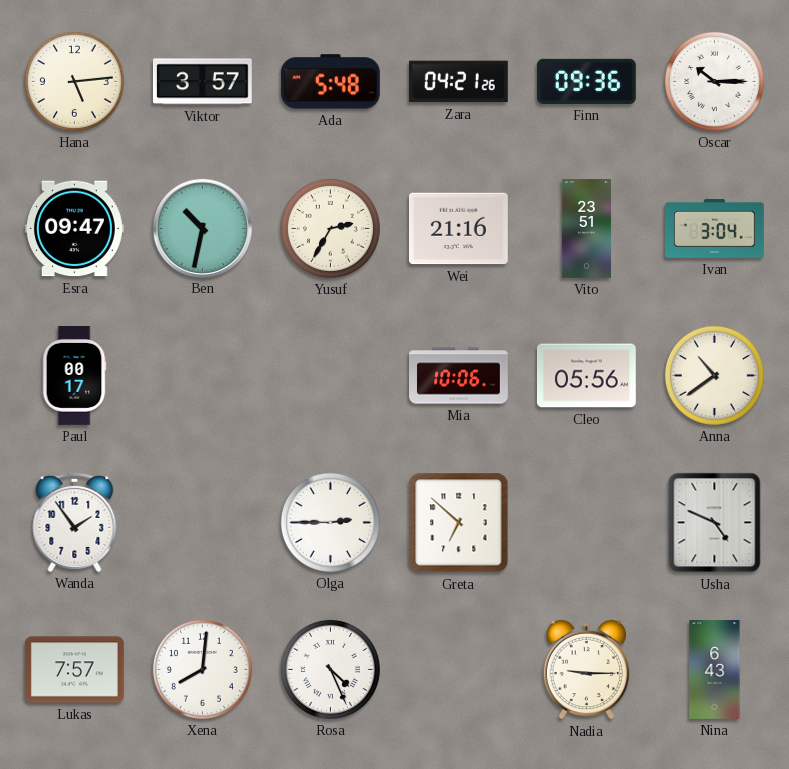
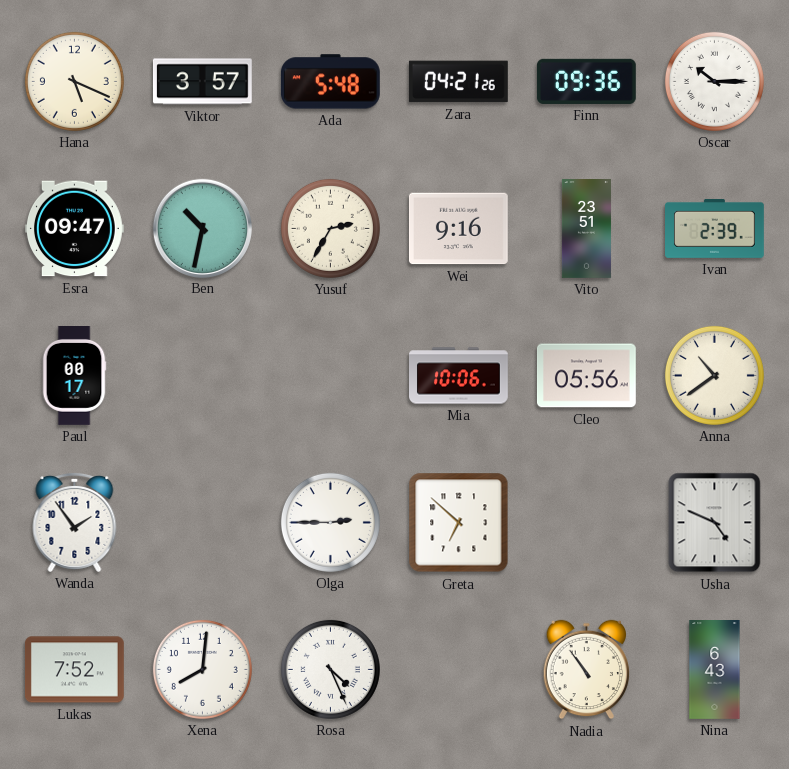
Hana: 5:14 -> 5:19 (74, 81)
Wei: 21:16 -> 9:16 (458, 229)
Ivan: 3:04 -> 2:39 (715, 228)
Lukas: 7:57 -> 7:52 (74, 670)
Nadia: 9:15 -> 10:54 (586, 670)
